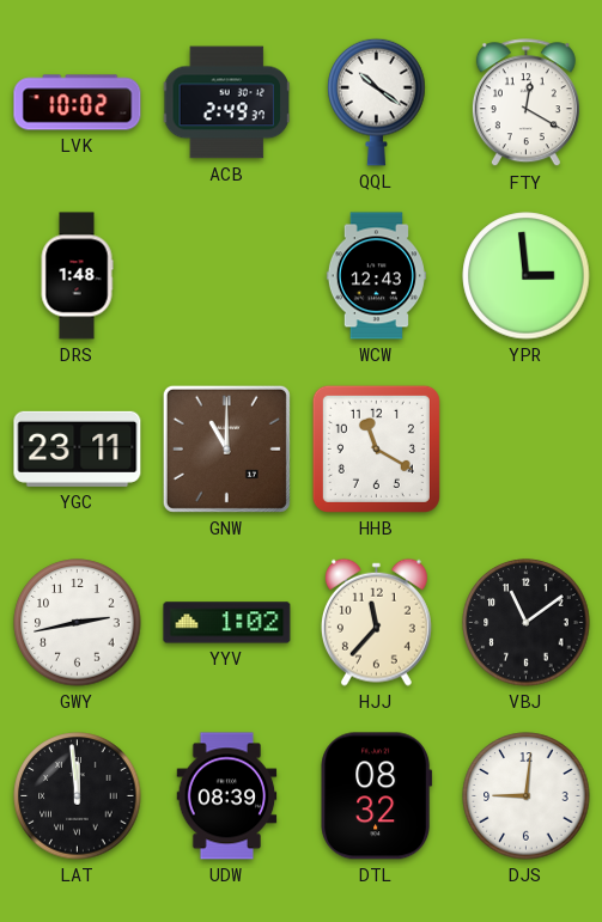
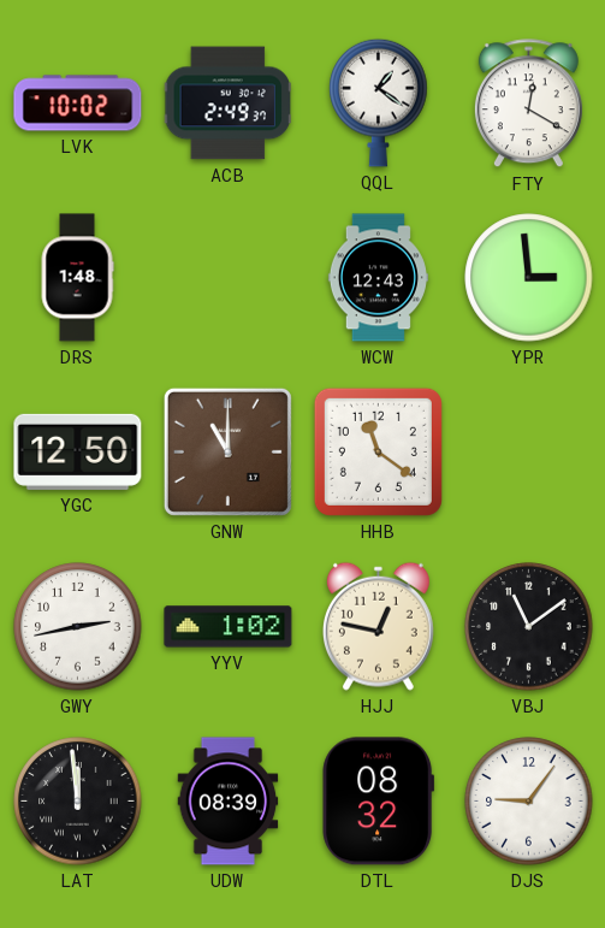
QQL: 10:21 -> 1:21 (379, 102)
YGC: 23:11 -> 12:50 (78, 451)
HHB: 11:20 -> 11:21 (378, 451)
HJJ: 11:37 -> 12:47 (378, 626)
DJS: 9:01 -> 9:06 (529, 802)
